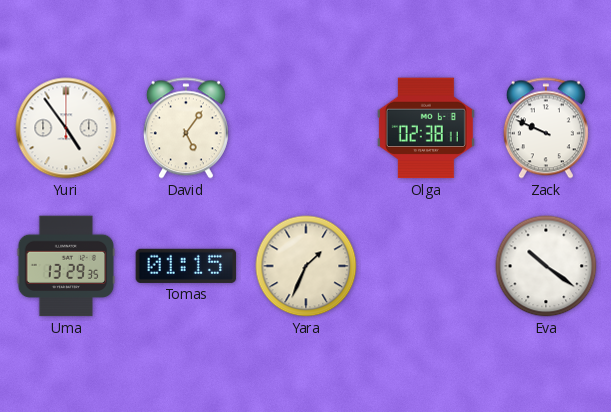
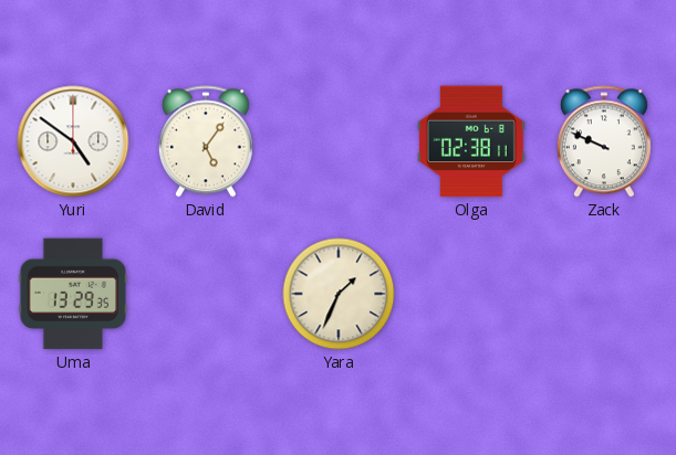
Yuri: 4:54 -> 4:51 (73, 141)
Tomas: 01:15 -> none (186, 266)
Eva: 10:21 -> none (546, 266)
